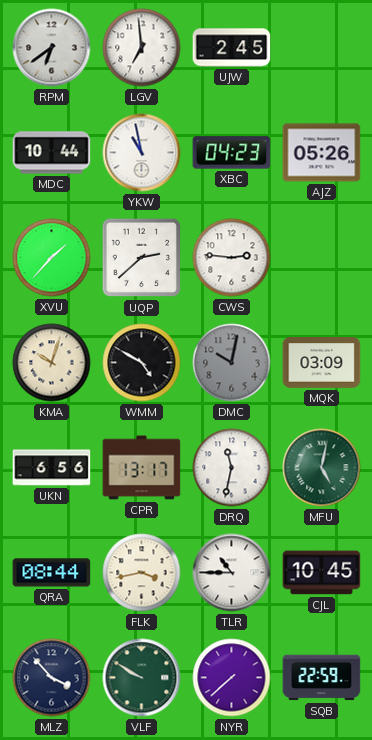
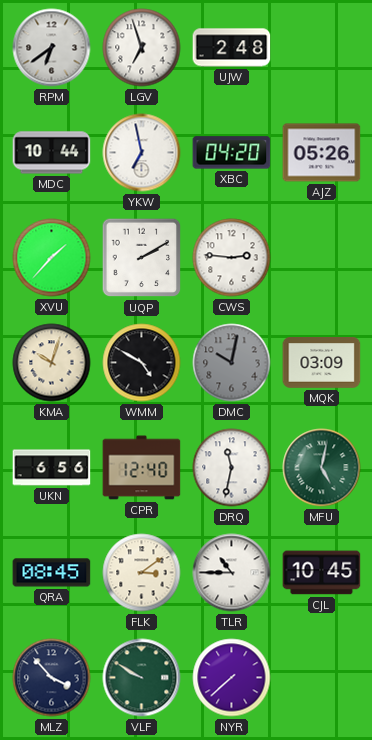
LGV: 6:59 -> 6:57 (142, 48)
UJW: 2:45 -> 2:48 (232, 48)
YKW: 10:58 -> 6:58 (142, 153)
XBC: 04:23 -> 04:20 (232, 153)
UQP: 2:38 -> 2:10 (142, 258)
CPR: 13:17 -> 12:40 (142, 468)
QRA: 08:44 -> 08:45 (52, 573)
FLK: 3:43 -> 3:09 (142, 573)
SQB: 22:59 -> none (322, 678)
